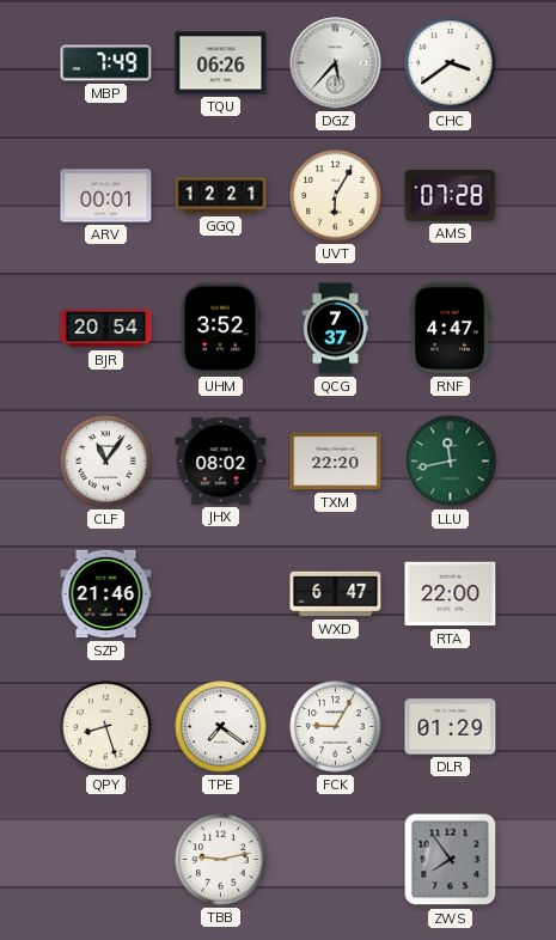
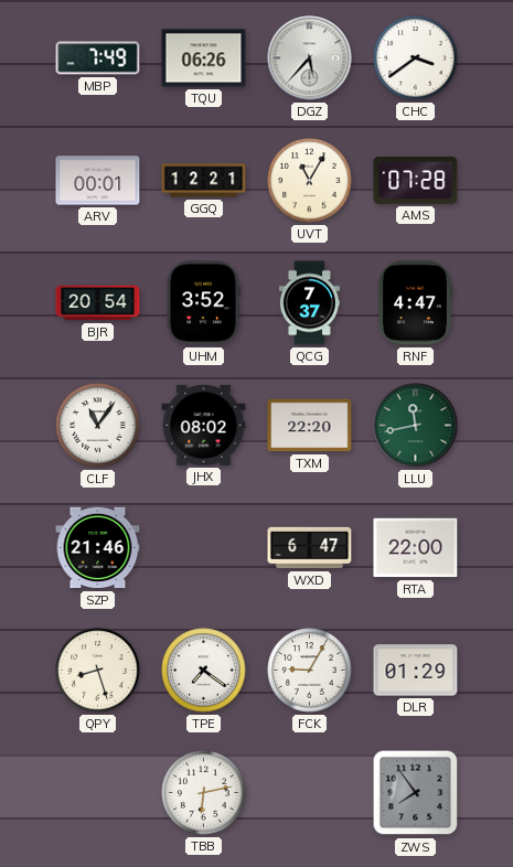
UVT: 6:05 -> 11:05 (310, 181)
TBB: 9:13 -> 6:13 (204, 793)
